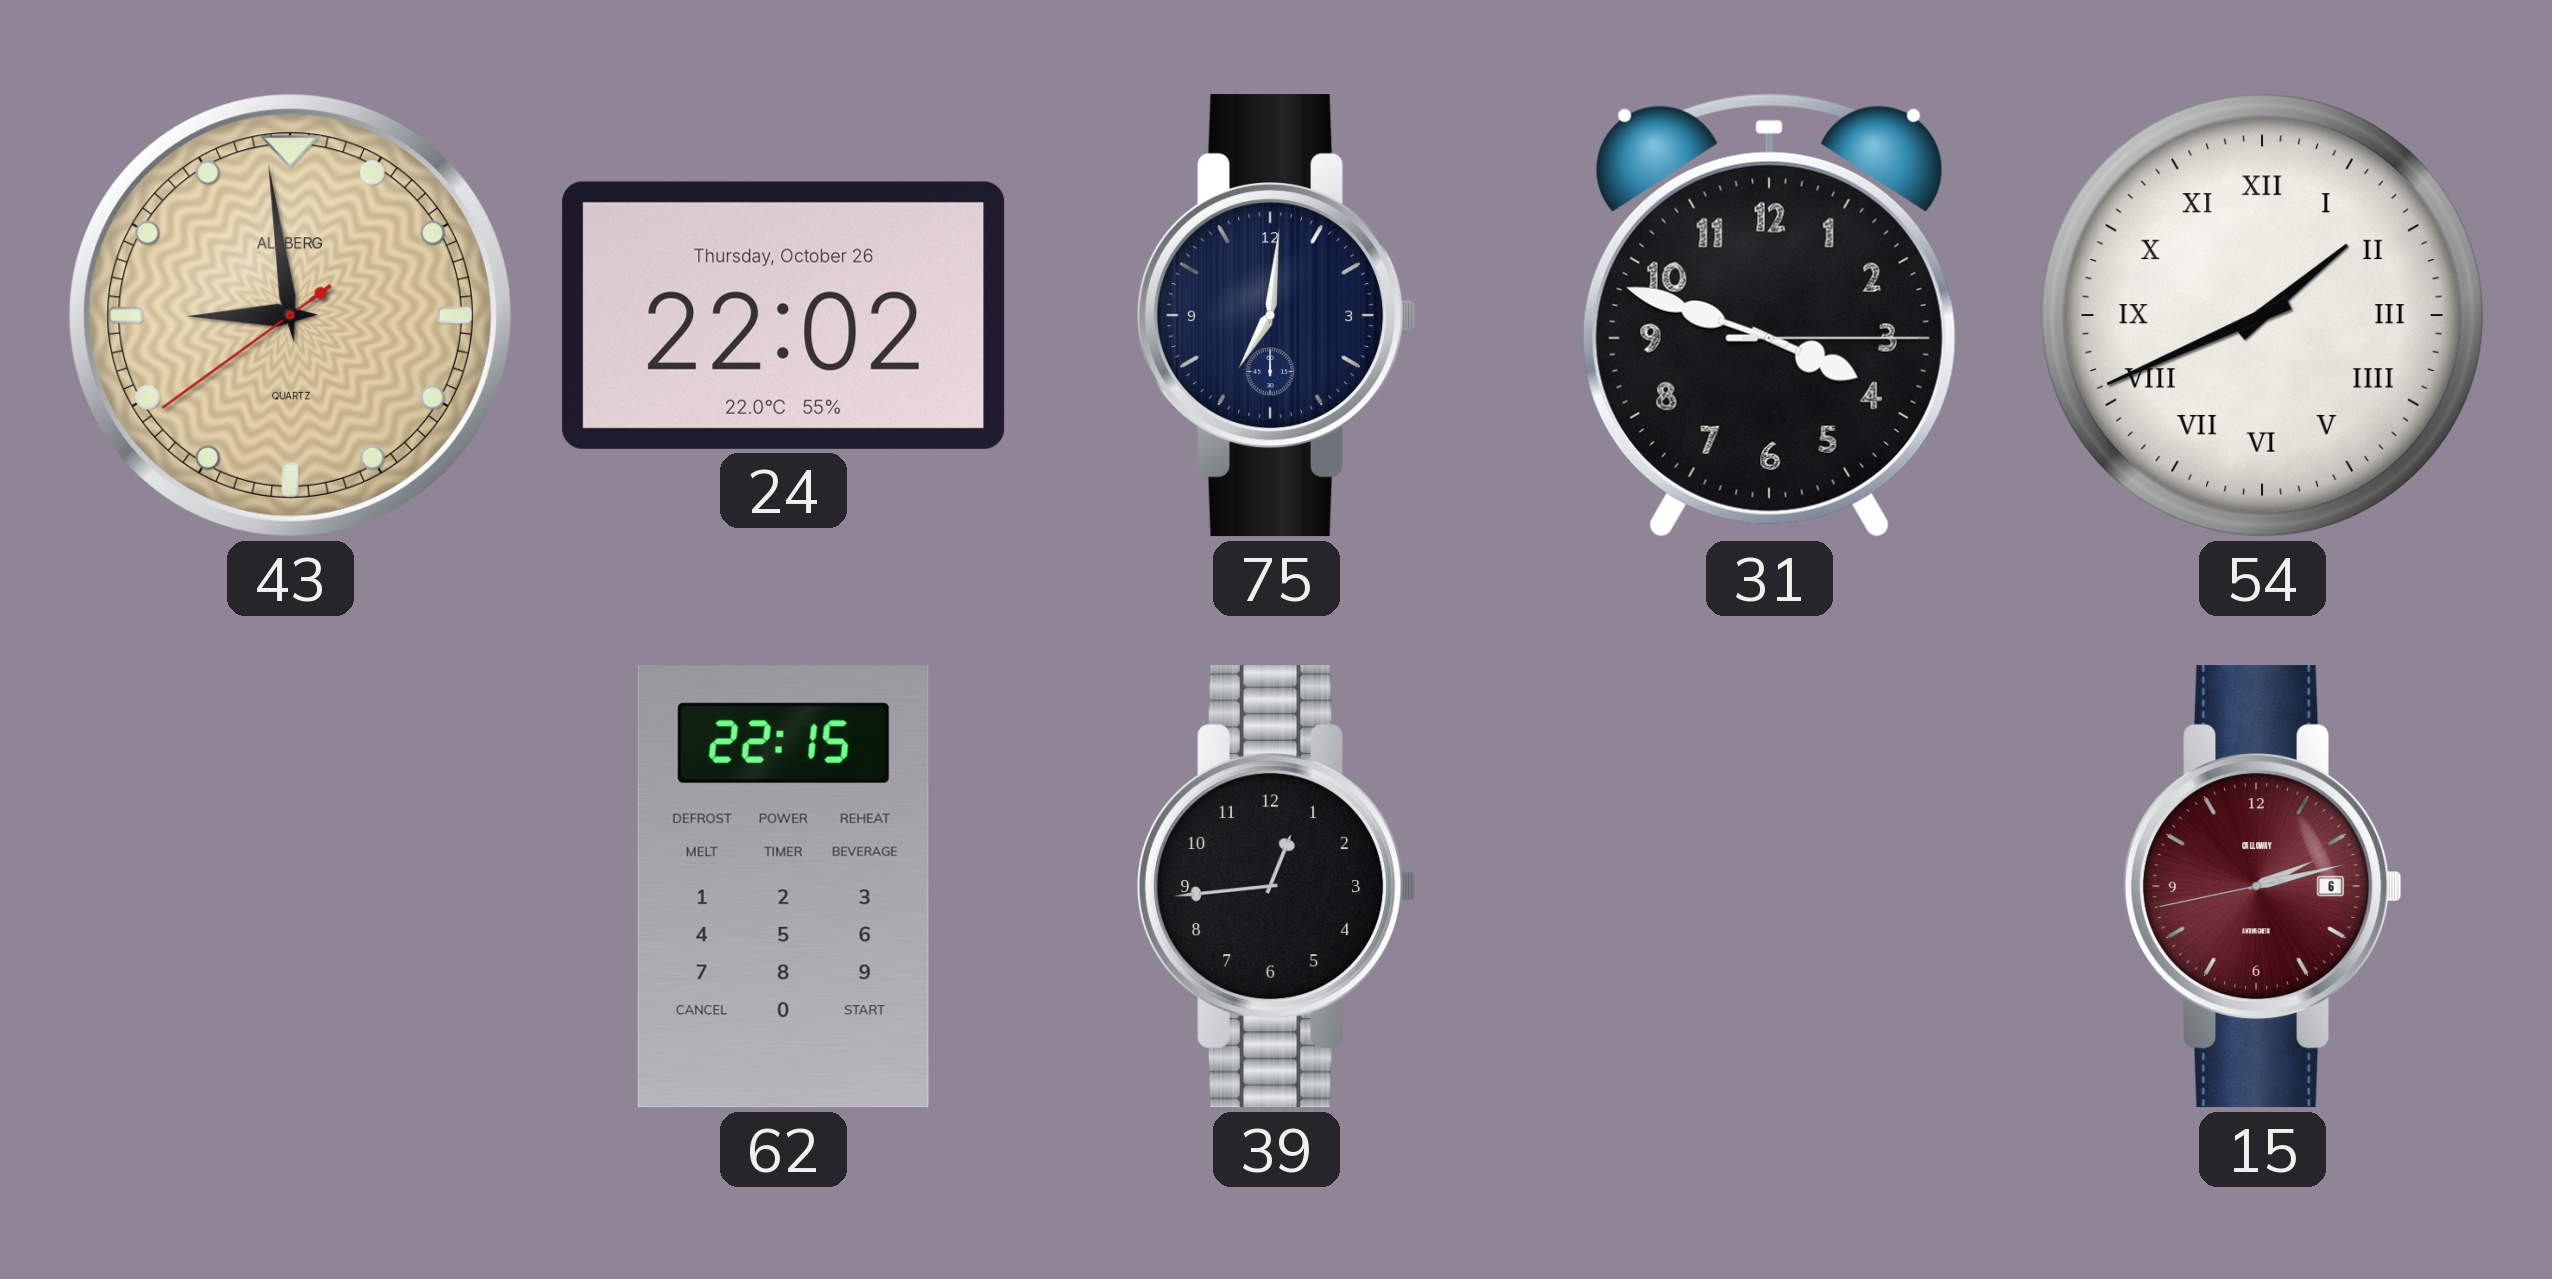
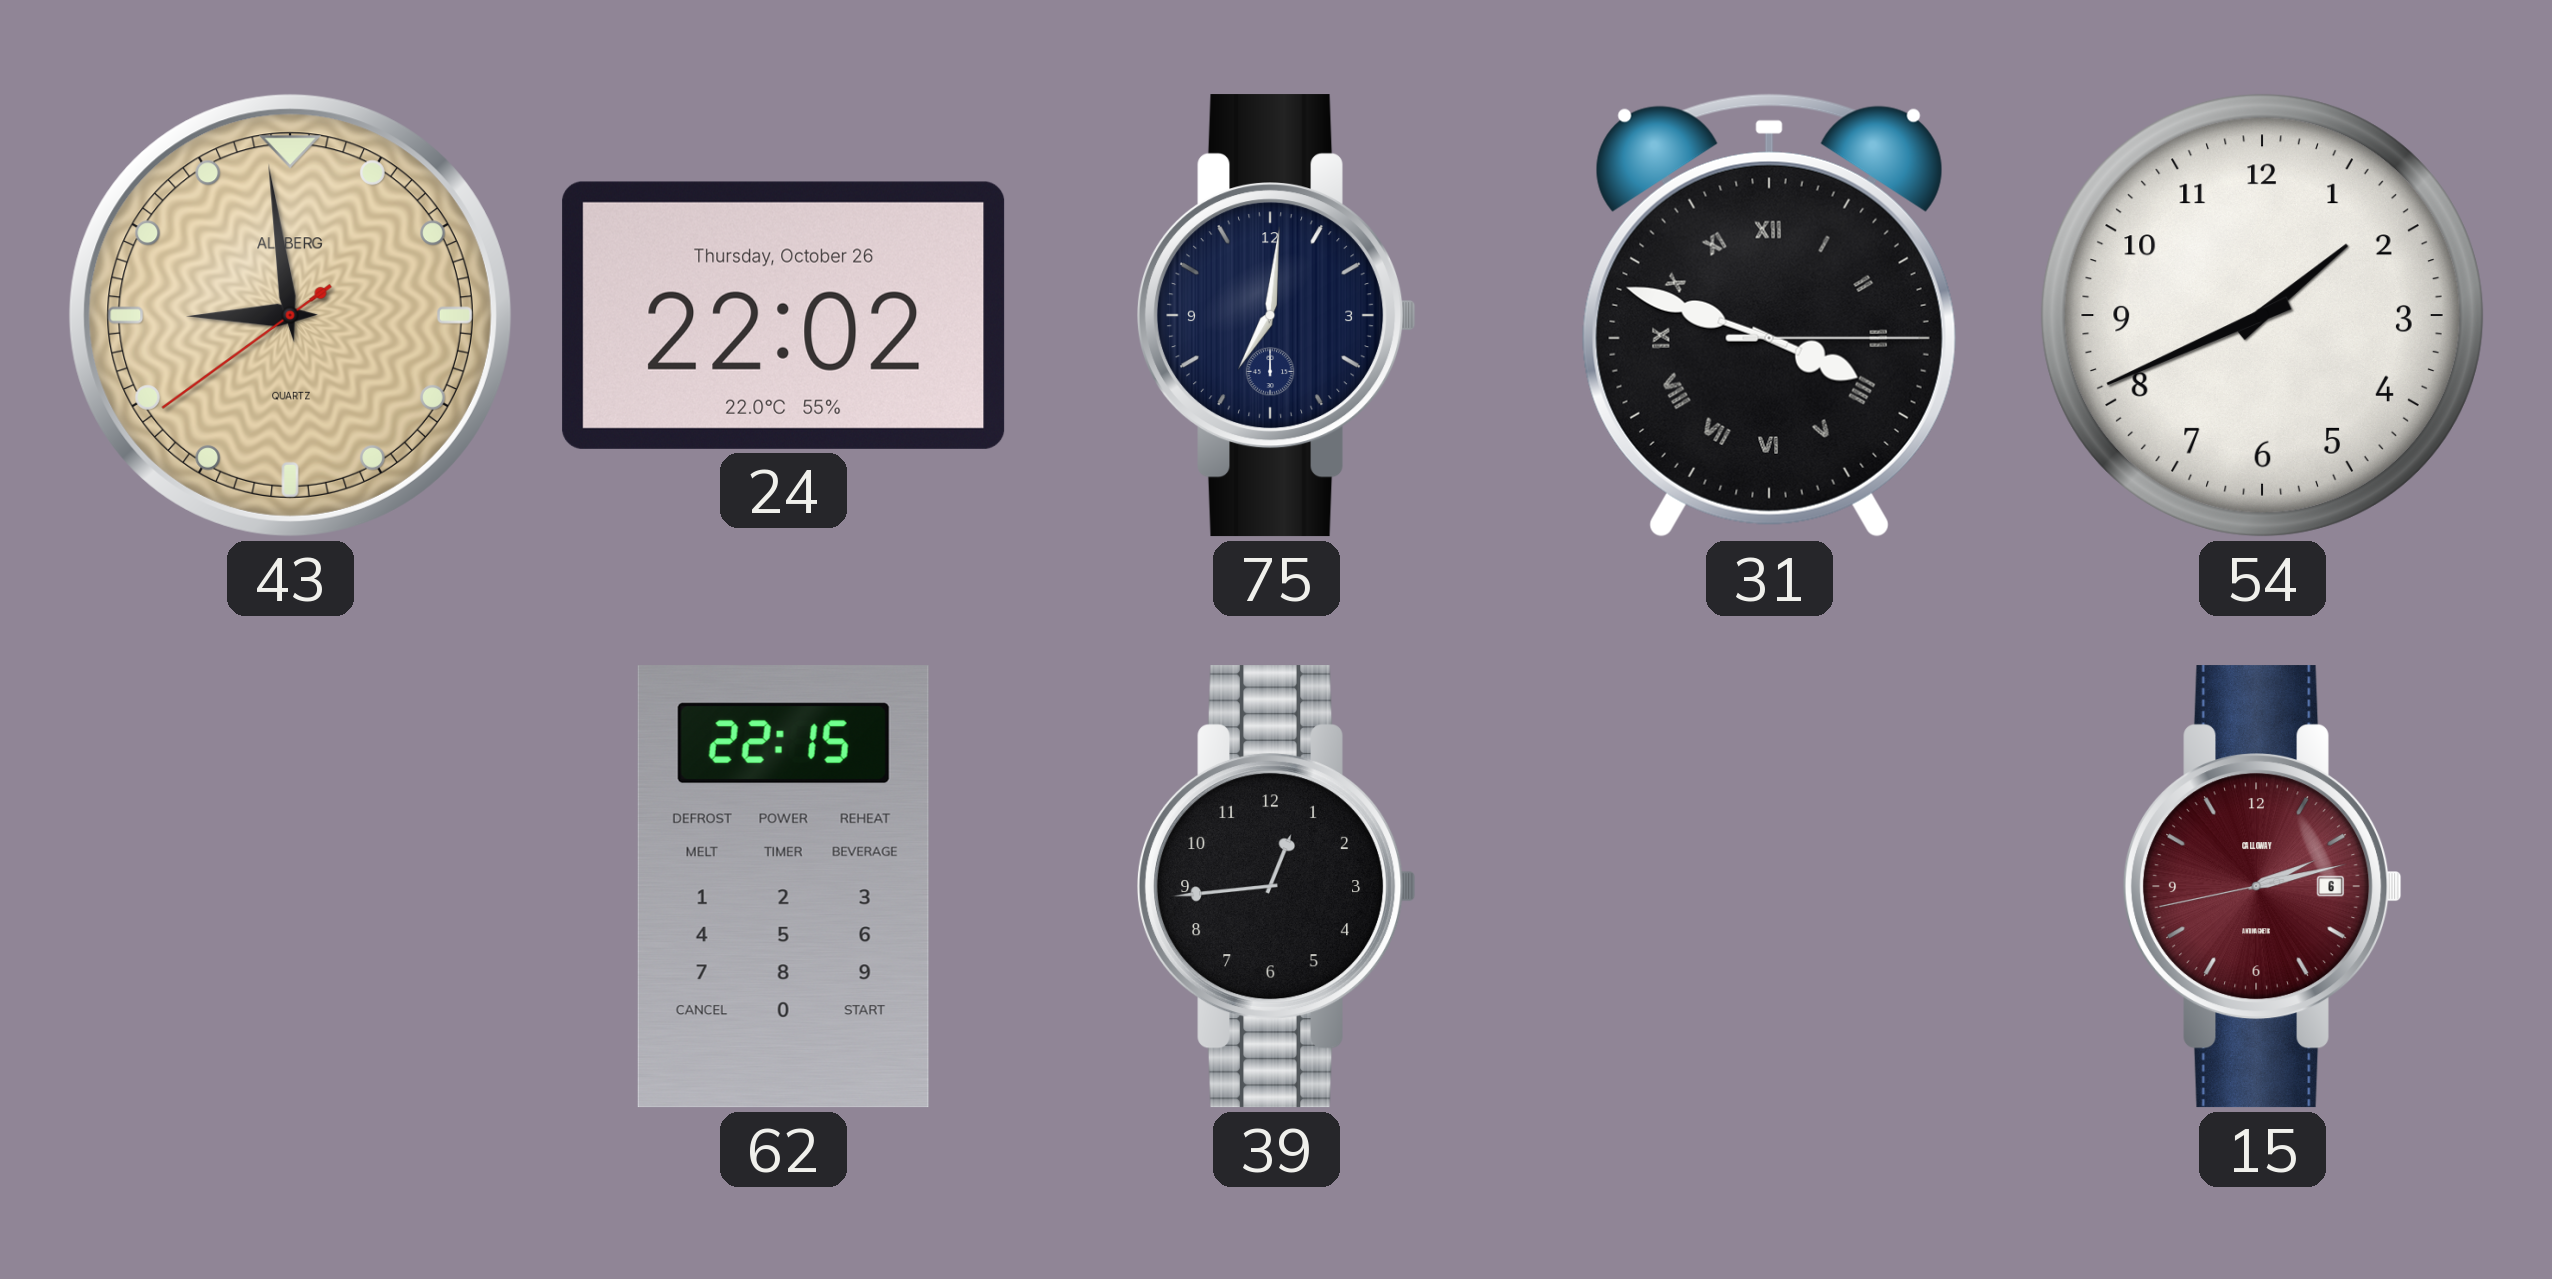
31 numerals: Arabic -> Roman (1769, 315)
54 numerals: Roman -> Arabic (2262, 315)
